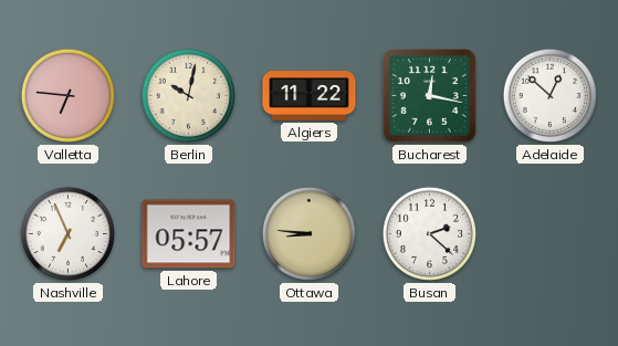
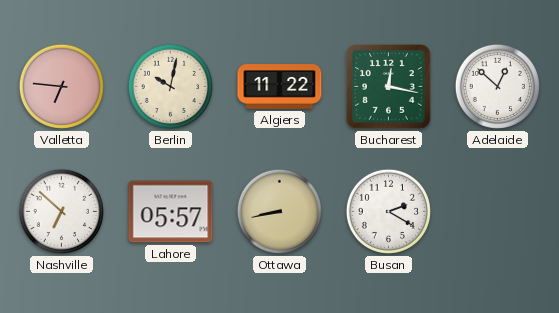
Nashville: 6:56 -> 6:52 (61, 211)
Ottawa: 8:46 -> 8:43 (279, 211)
Busan: 2:22 -> 2:20 (388, 211)
